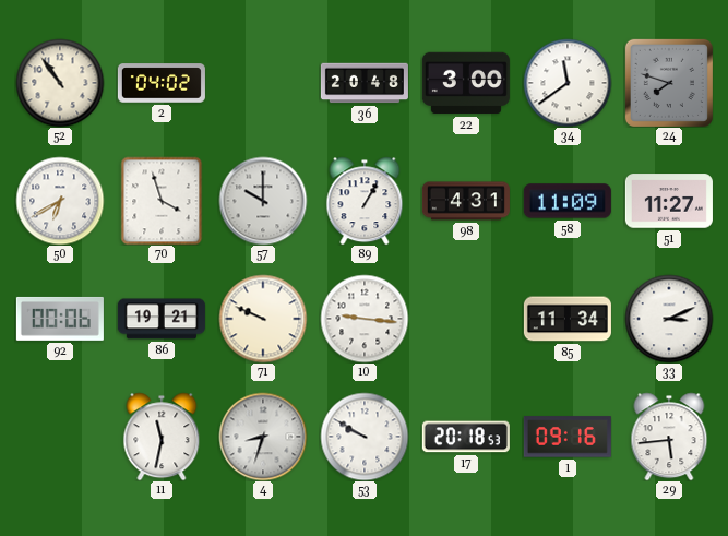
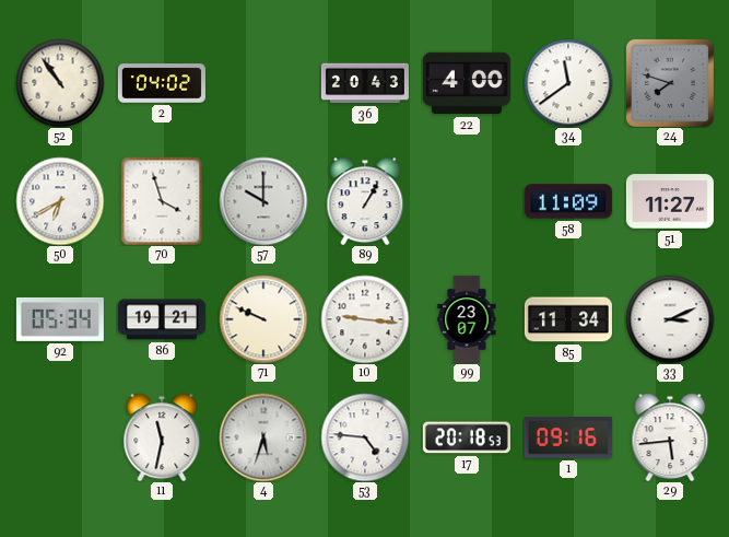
36: 20:48 -> 20:43 (365, 83)
22: 3:00 -> 4:00 (467, 83)
98: 4:31 -> none (466, 201)
92: 00:06 -> 05:34 (60, 319)
99: none -> 23:07 (467, 319)
4: 8:33 -> 5:33 (263, 437)
53: 9:50 -> 4:46 (365, 437)
